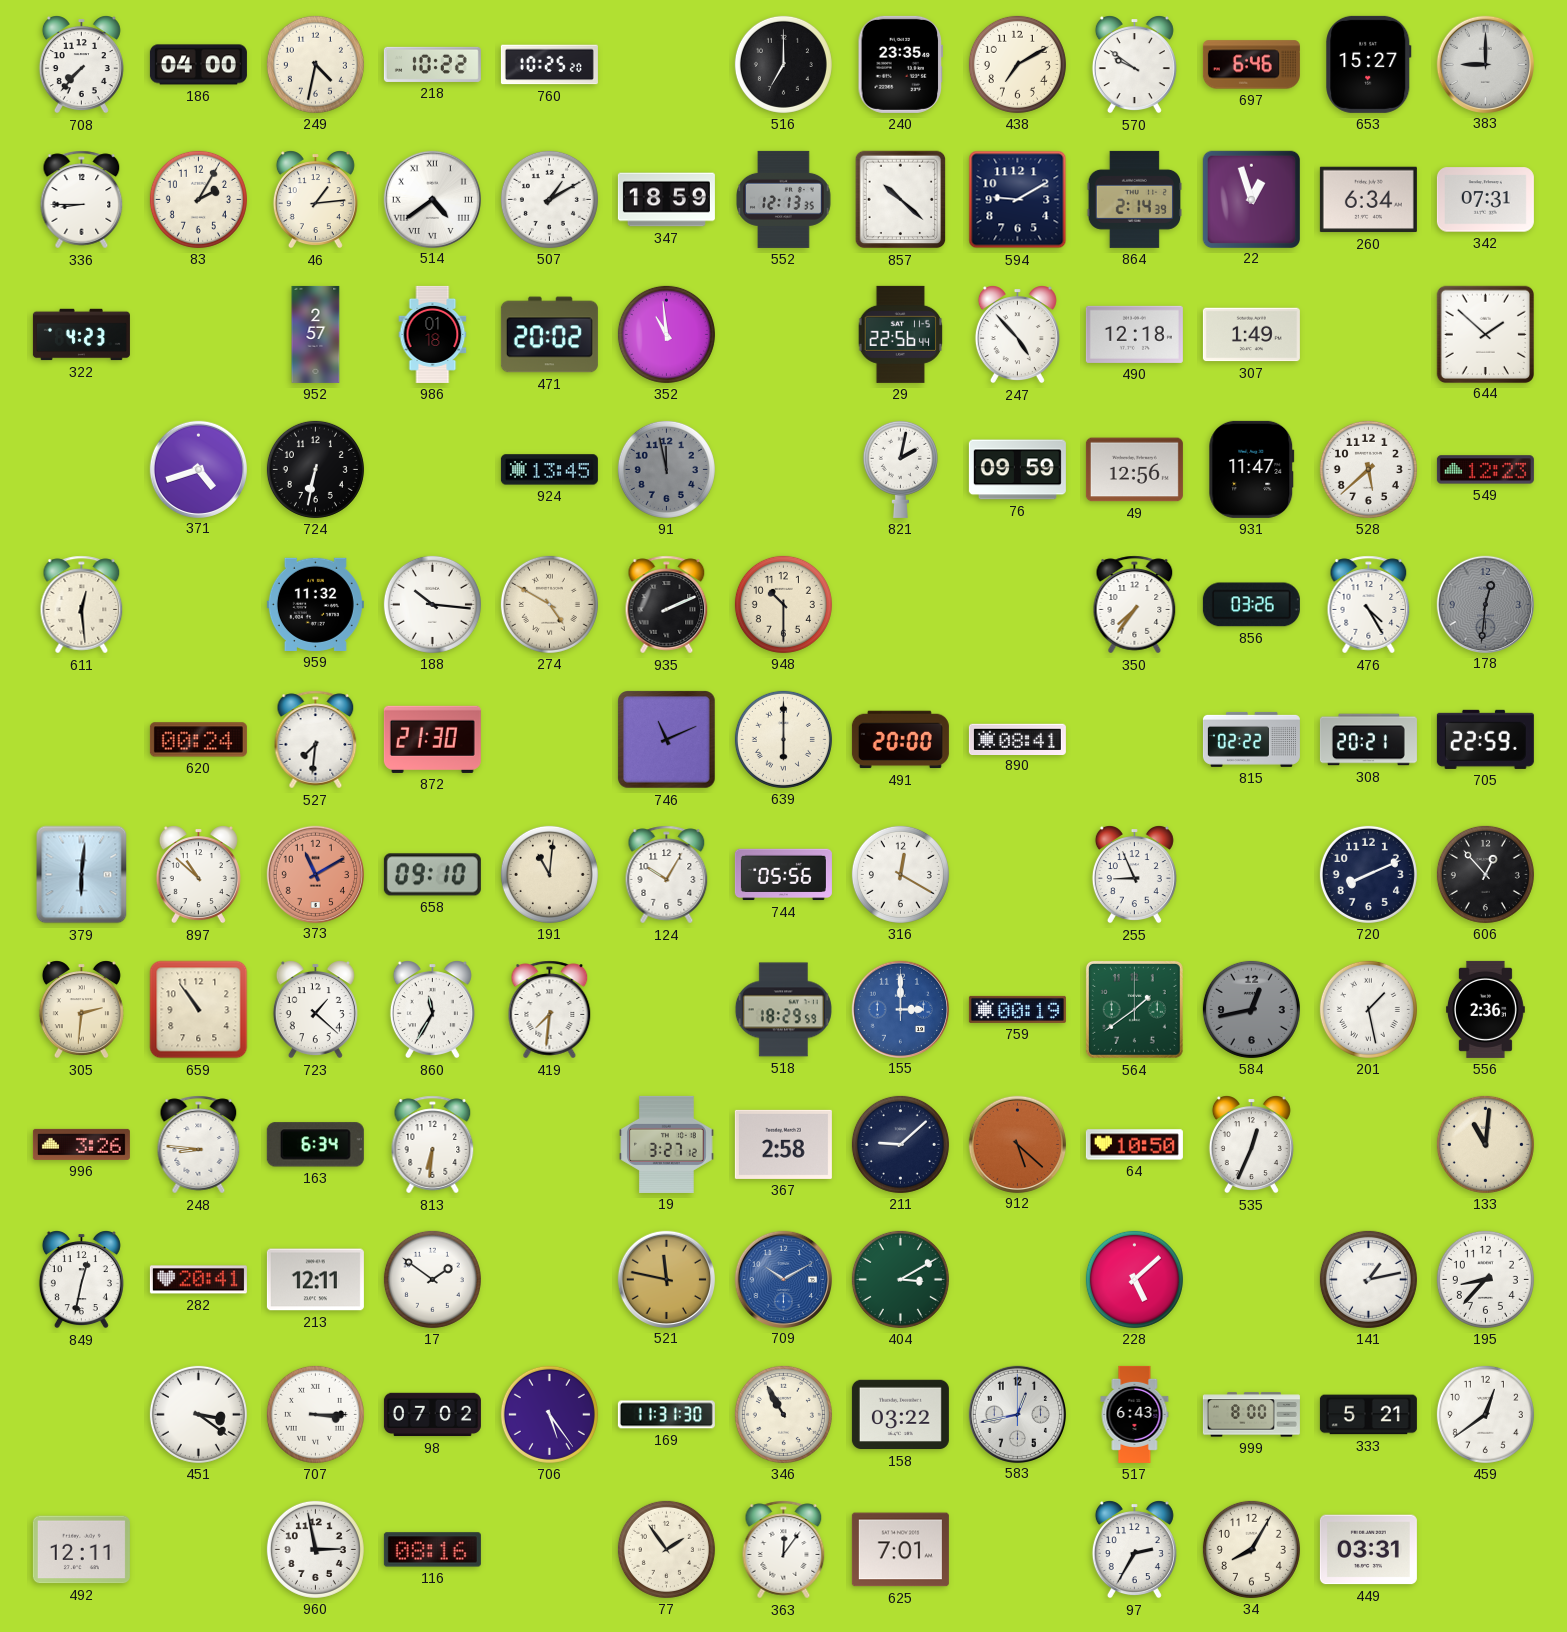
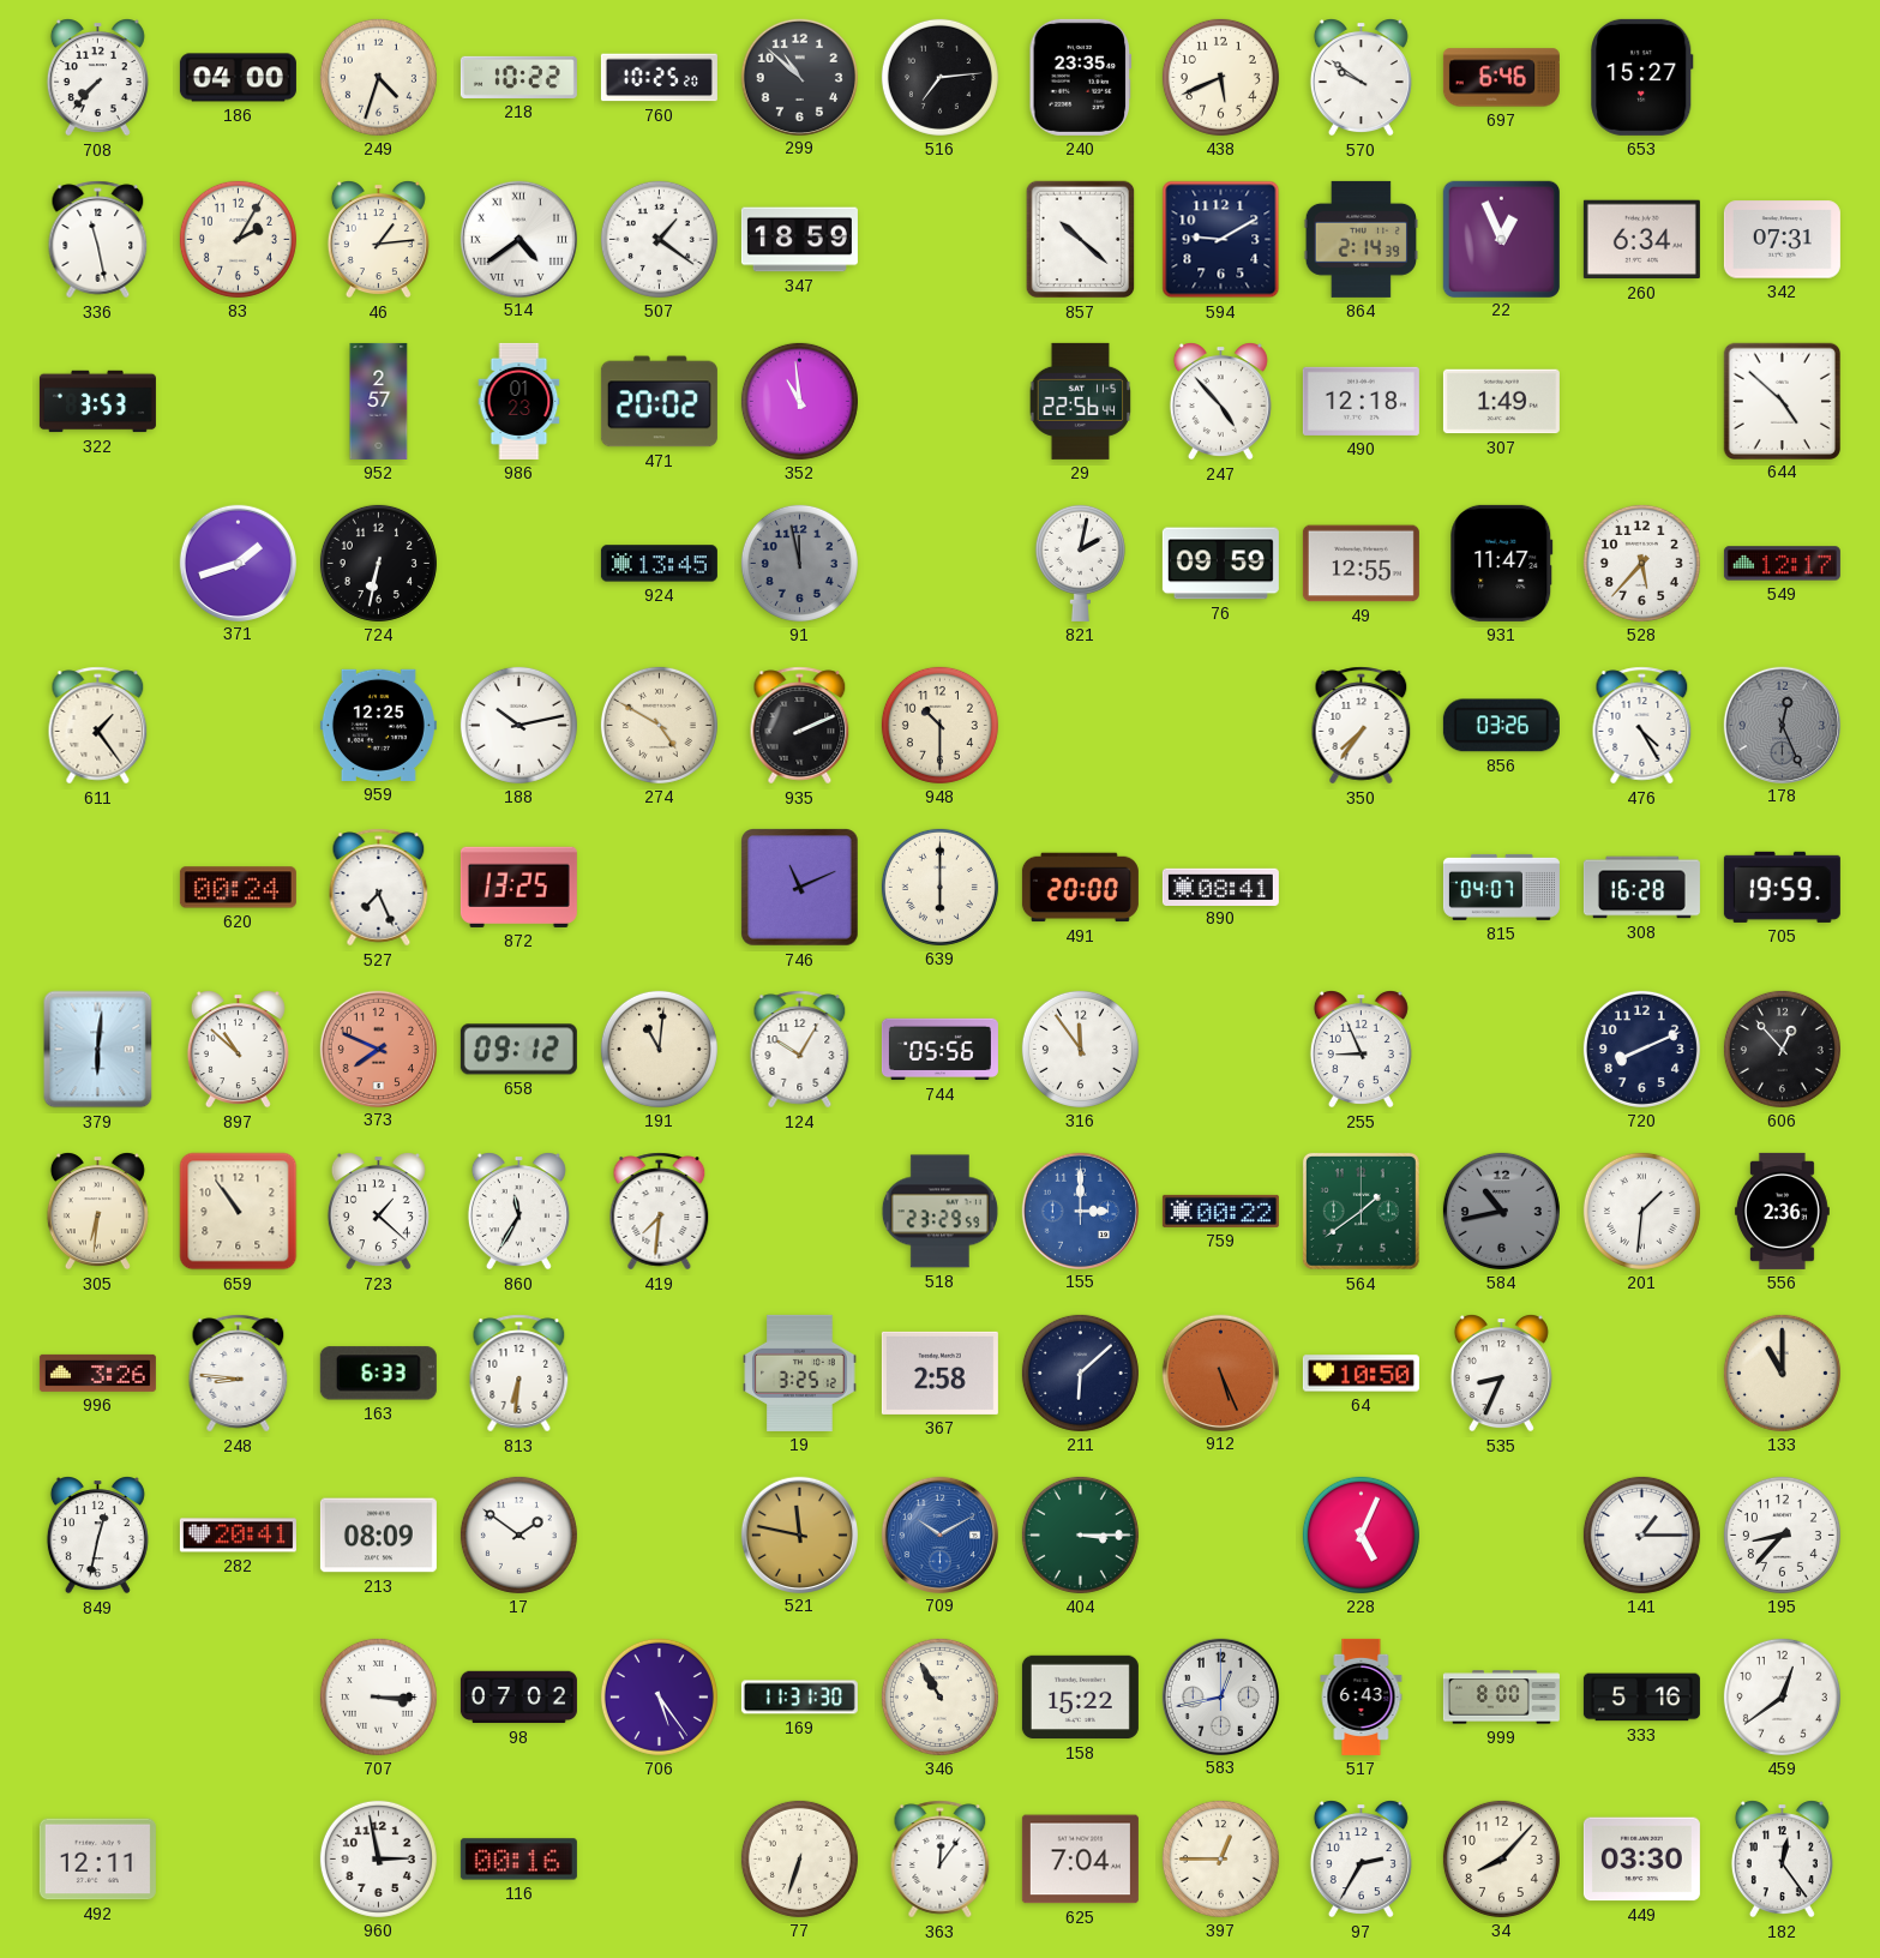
249: 4:32 -> 4:33 (378, 77)
299: none -> 10:52 (799, 77)
516: 7:00 -> 7:14 (939, 77)
438: 7:10 -> 5:41 (1220, 77)
383: 9:00 -> none (1485, 64)
336: 8:45 -> 11:28 (98, 240)
507: 1:10 -> 1:21 (659, 239)
552: 12:13 -> none (784, 199)
22: 12:57 -> 12:56 (1501, 239)
322: 4:23 -> 3:53 (97, 402)
986: 01:18 -> 01:23 (519, 401)
644: 1:52 -> 4:52 (1782, 401)
371: 4:42 -> 1:42 (238, 563)
49: 12:56 -> 12:55 (1361, 564)
528: 5:38 -> 5:37 (1641, 563)
549: 12:23 -> 12:17 (1782, 564)
611: 12:29 -> 1:24 (98, 726)
959: 11:32 -> 12:25 (378, 725)
188: 10:16 -> 10:13 (518, 725)
178: 12:31 -> 12:26 (1782, 725)
527: 7:31 -> 7:26 (379, 888)
872: 21:30 -> 13:25 (518, 887)
815: 02:22 -> 04:07 (1501, 887)
308: 20:21 -> 16:28 (1641, 888)
705: 22:59 -> 19:59 (1782, 887)
373: 11:10 -> 7:49 (378, 1049)
658: 09:10 -> 09:12 (518, 1050)
316: 12:20 -> 11:54 (1080, 1049)
305: 2:31 -> 6:31 (97, 1212)
518: 18:29 -> 23:29 (939, 1212)
759: 00:19 -> 00:22 (1220, 1211)
584: 12:43 -> 10:43 (1501, 1211)
201: 1:28 -> 1:31 (1641, 1211)
163: 6:34 -> 6:33 (378, 1374)
19: 3:27 -> 3:25 (800, 1373)
211: 9:08 -> 6:08 (1080, 1373)
912: 5:22 -> 5:26 (1220, 1373)
535: 12:34 -> 8:34 (1501, 1374)
133: 11:01 -> 11:00 (1782, 1373)
213: 12:11 -> 08:09 (378, 1536)
404: 3:10 -> 3:15 (1080, 1534)
228: 5:08 -> 5:04 (1361, 1534)
141: 1:13 -> 1:15 (1641, 1534)
451: 3:21 -> none (198, 1414)
158: 03:22 -> 15:22 (1080, 1698)
333: 5:21 -> 5:16 (1641, 1698)
116: 08:16 -> 00:16 (518, 1860)
77: 1:54 -> 6:33 (799, 1858)
625: 7:01 -> 7:04 (1080, 1860)
397: none -> 12:45 (1220, 1858)
34: 8:05 -> 8:07 (1501, 1858)
449: 03:31 -> 03:30 (1641, 1860)
182: none -> 12:24 (1782, 1860)
